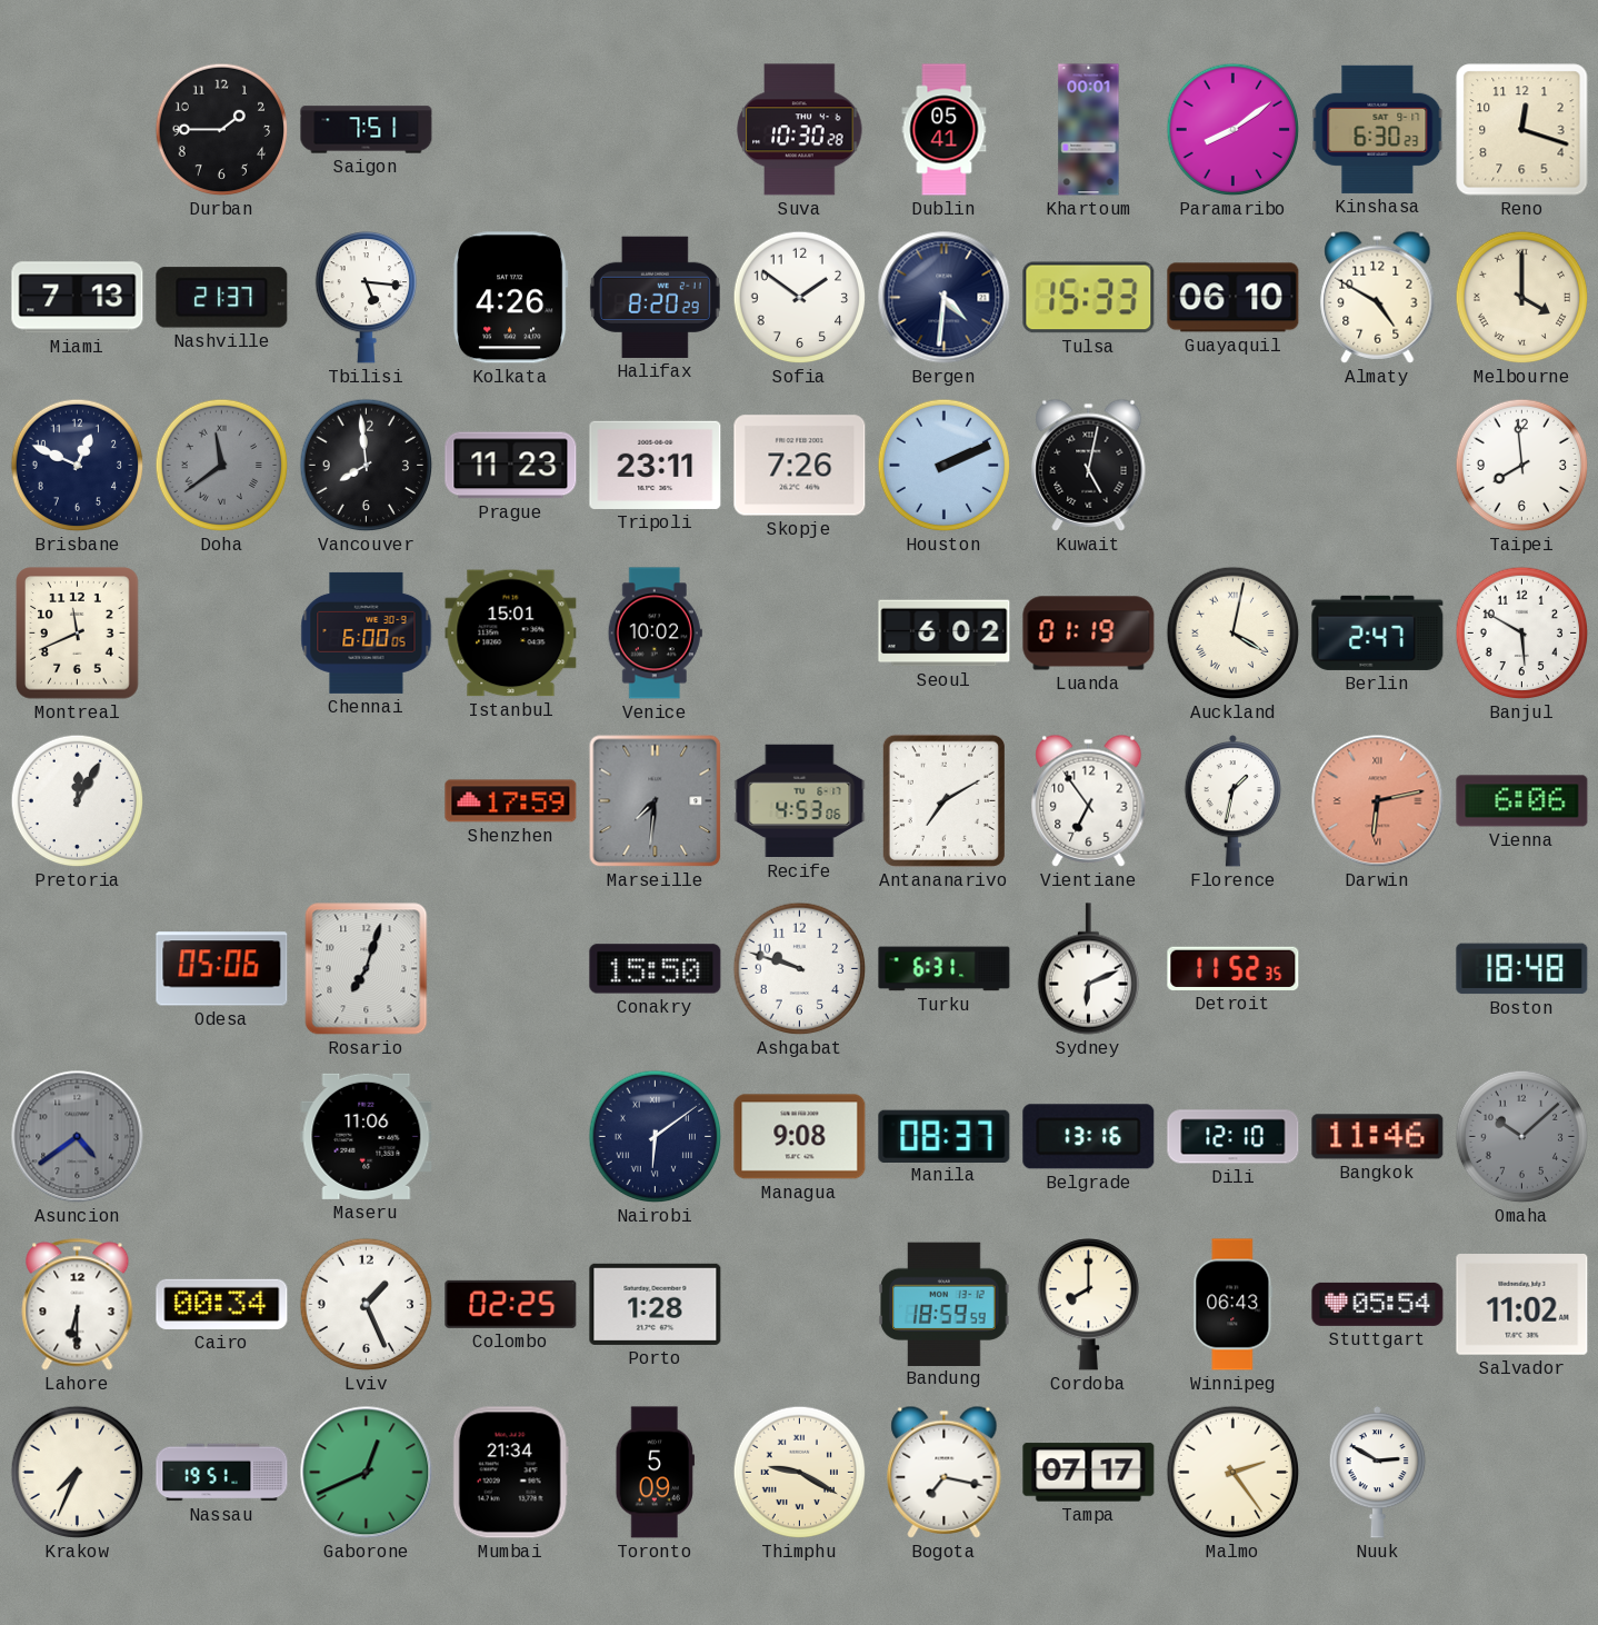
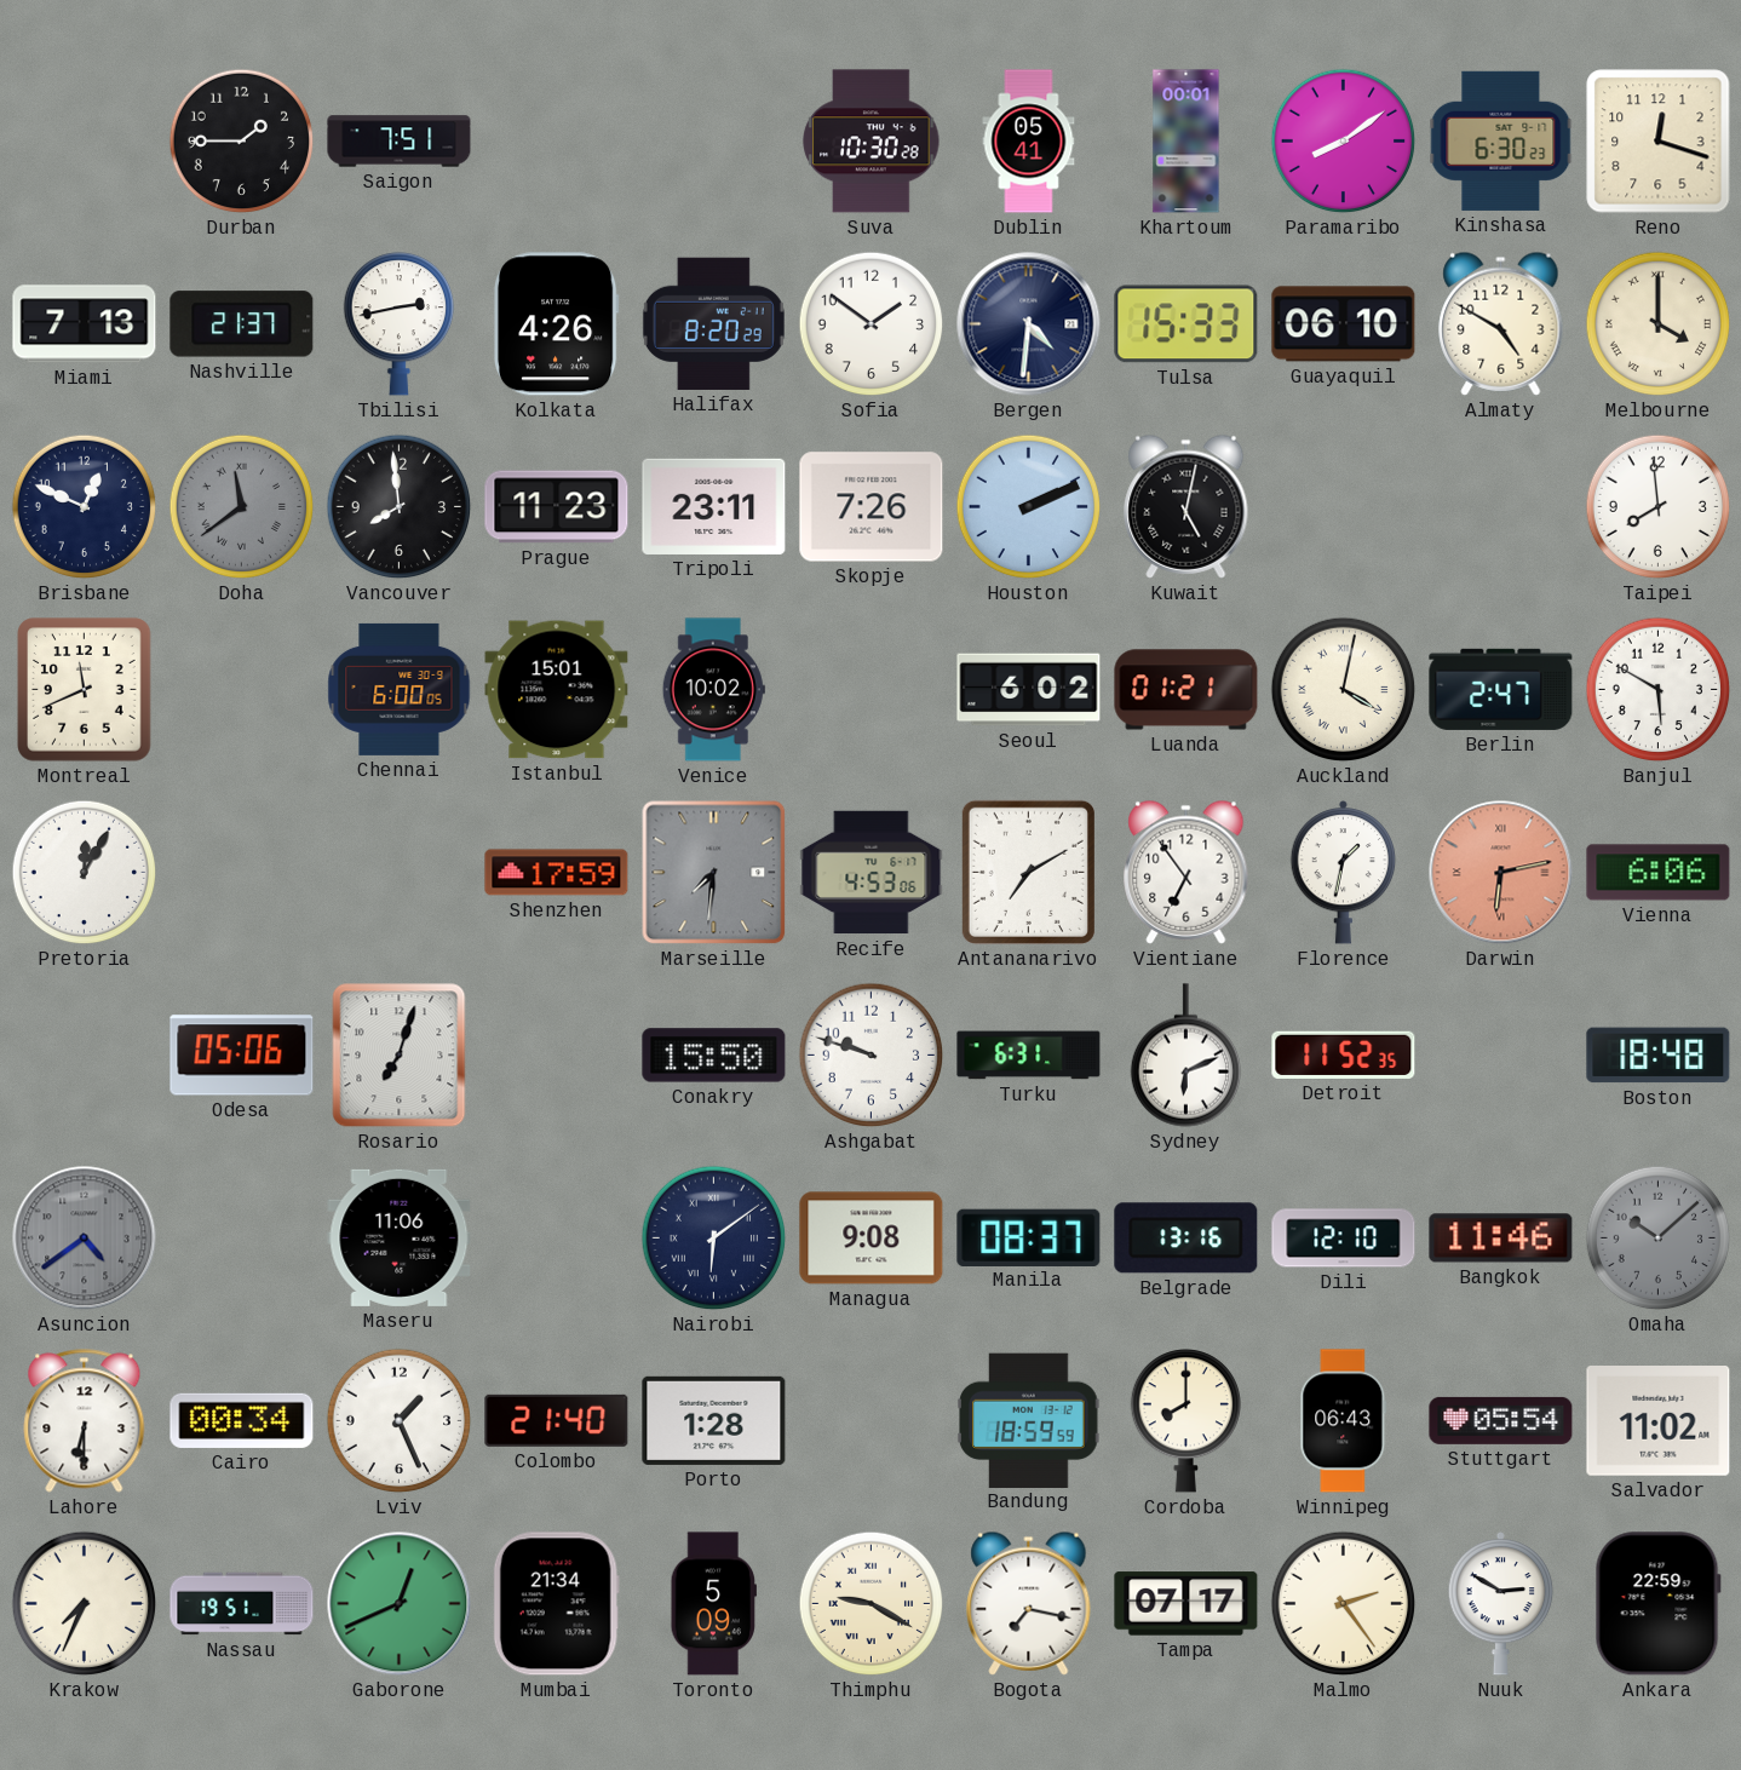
Tbilisi: 5:16 -> 2:43 (398, 324)
Luanda: 01:19 -> 01:21 (1186, 690)
Colombo: 02:25 -> 21:40 (557, 1420)
Ankara: none -> 22:59 (1657, 1604)
